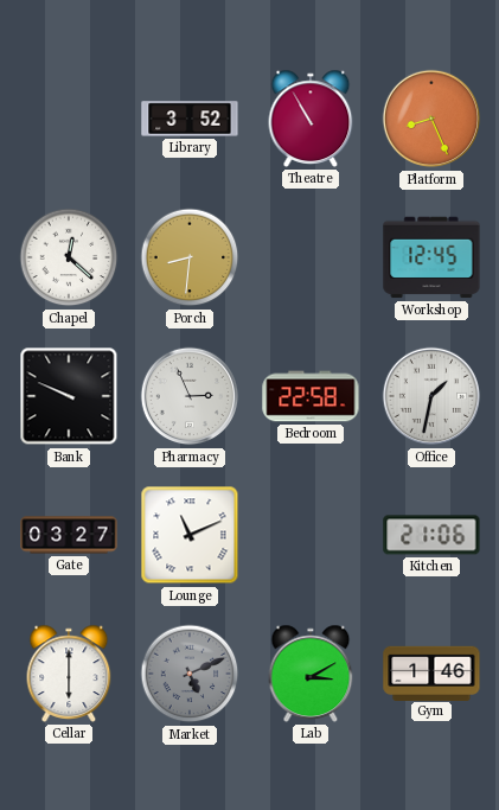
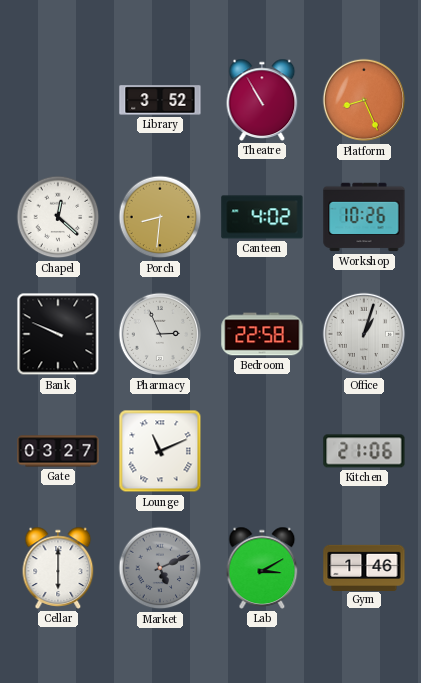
Canteen: none -> 4:02 (262, 217)
Workshop: 12:45 -> 10:26 (364, 217)
Office: 1:32 -> 1:03 (364, 334)
